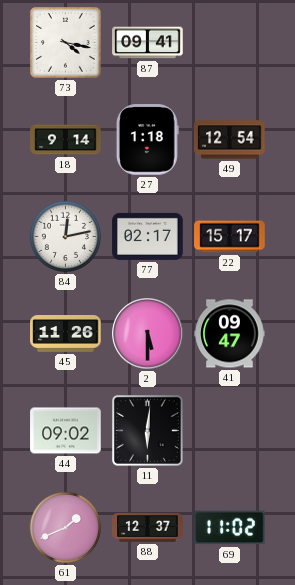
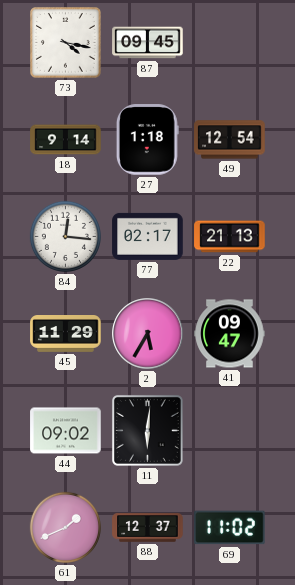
87: 09:41 -> 09:45 (148, 43)
84: 12:13 -> 12:16 (65, 236)
22: 15:17 -> 21:13 (230, 237)
45: 11:26 -> 11:29 (66, 334)
2: 5:30 -> 5:35 (148, 334)
